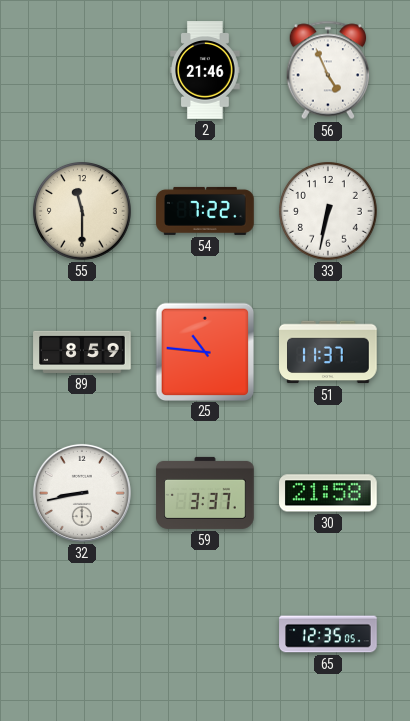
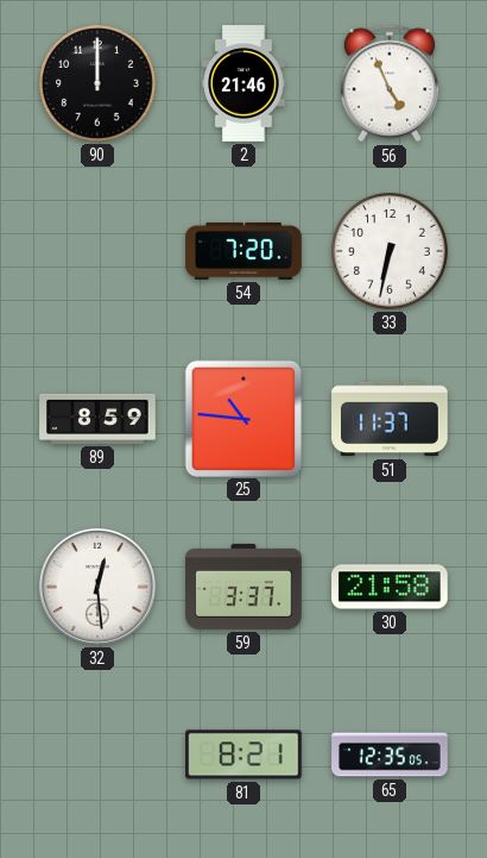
90: none -> 12:00 (99, 84)
55: 11:30 -> none (83, 212)
54: 7:22 -> 7:20 (243, 251)
32: 8:43 -> 12:29 (97, 587)
81: none -> 8:21 (243, 754)
